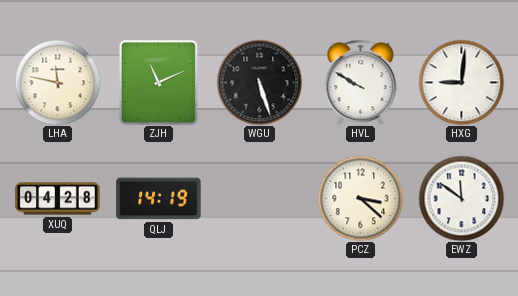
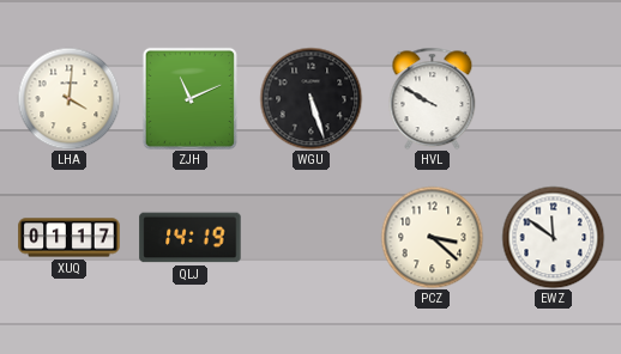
LHA: 11:47 -> 4:01 (68, 98)
HXG: 9:01 -> none (461, 82)
XUQ: 04:28 -> 01:17 (70, 238)
